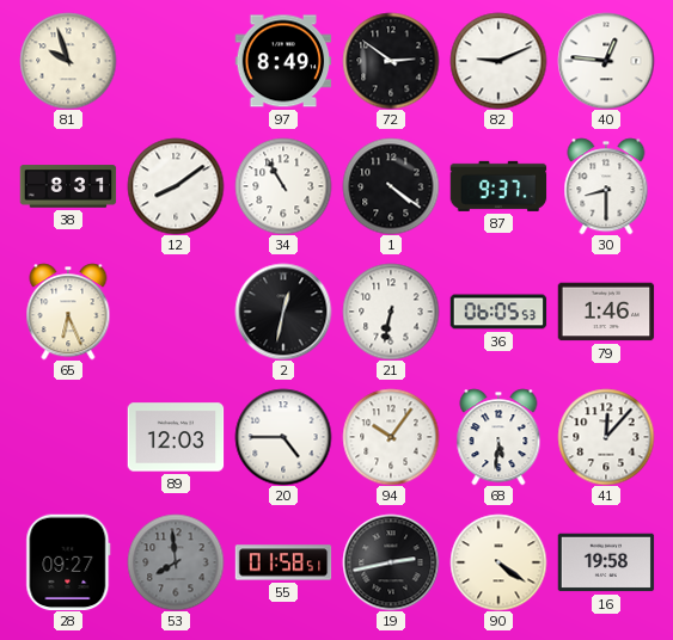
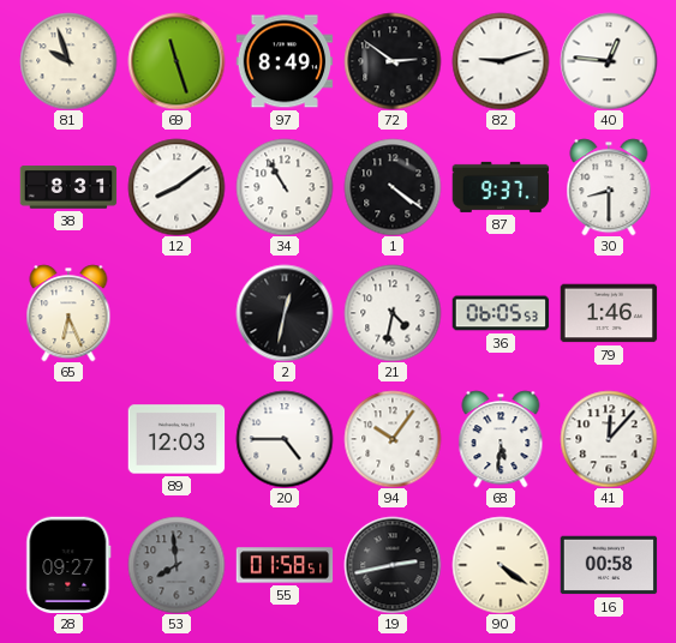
69: none -> 11:27 (177, 61)
82: 9:11 -> 9:12 (501, 61)
21: 6:32 -> 4:32 (393, 313)
16: 19:58 -> 00:58 (609, 565)
